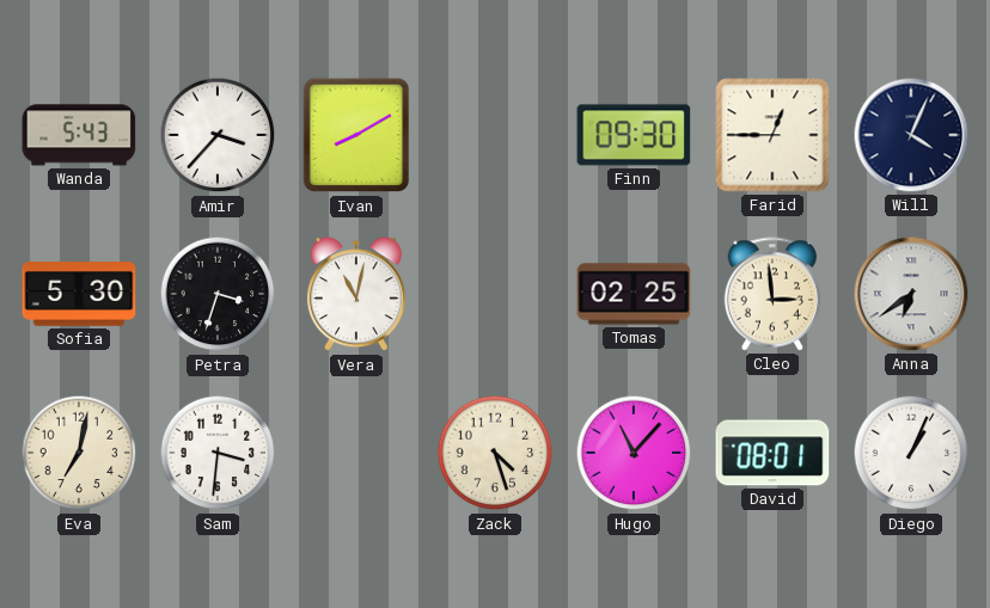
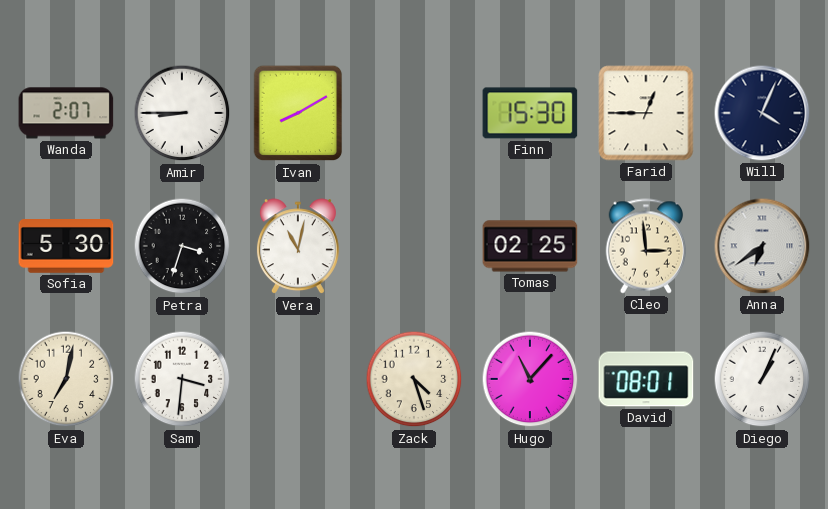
Wanda: 5:43 -> 2:07 (66, 113)
Amir: 3:37 -> 8:45 (182, 113)
Finn: 09:30 -> 15:30 (530, 113)
